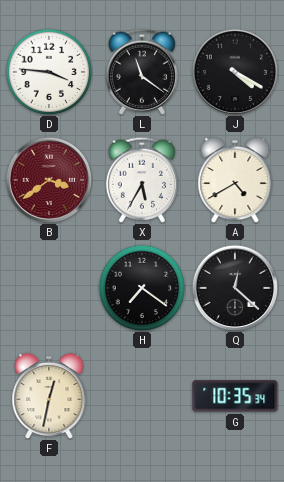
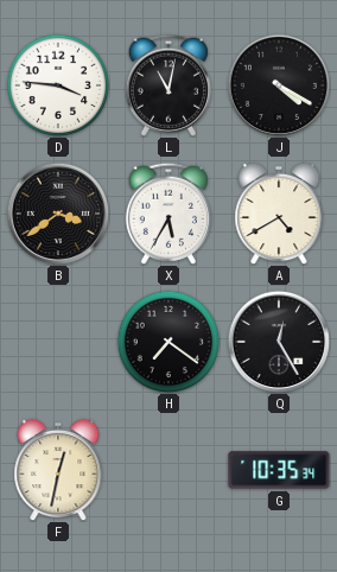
L: 11:21 -> 11:02 (168, 85)
B dial: burgundy -> black (57, 212)
Q: 12:22 -> 12:25 (278, 341)
